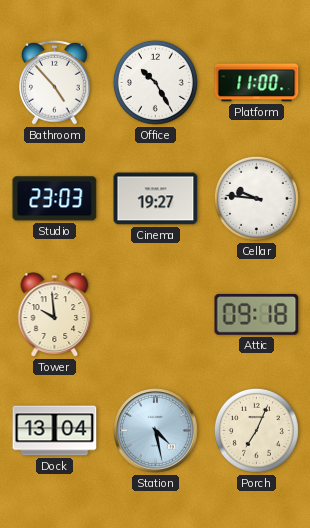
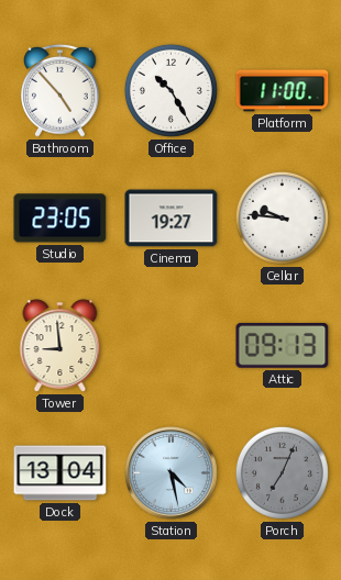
Studio: 23:03 -> 23:05 (61, 219)
Tower: 9:59 -> 8:59 (61, 346)
Attic: 09:18 -> 09:13 (283, 345)
Porch dial: cream -> grey (282, 472)
